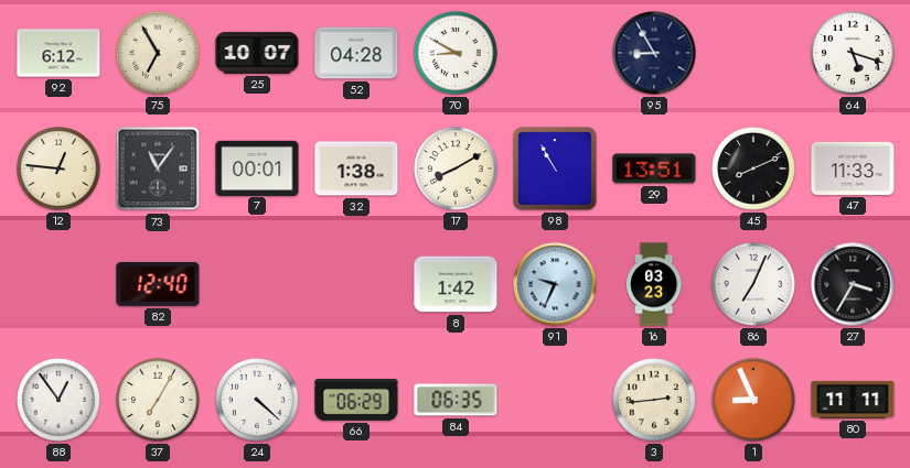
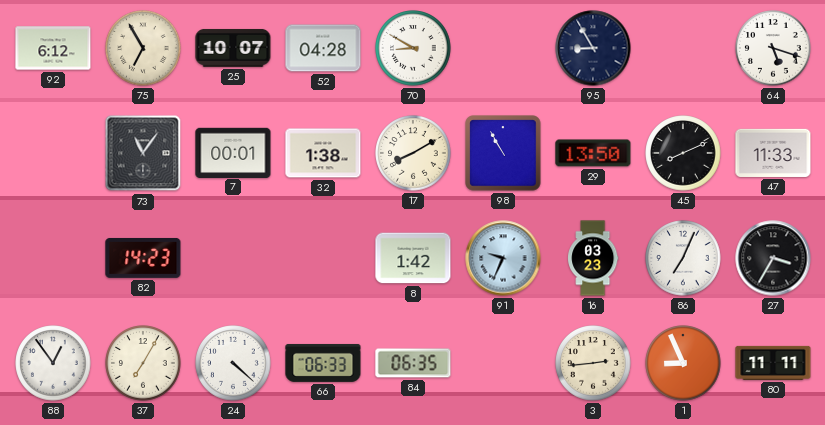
12: 12:46 -> none (58, 168)
29: 13:51 -> 13:50 (593, 153)
82: 12:40 -> 14:23 (143, 258)
66: 06:29 -> 06:33 (323, 363)
